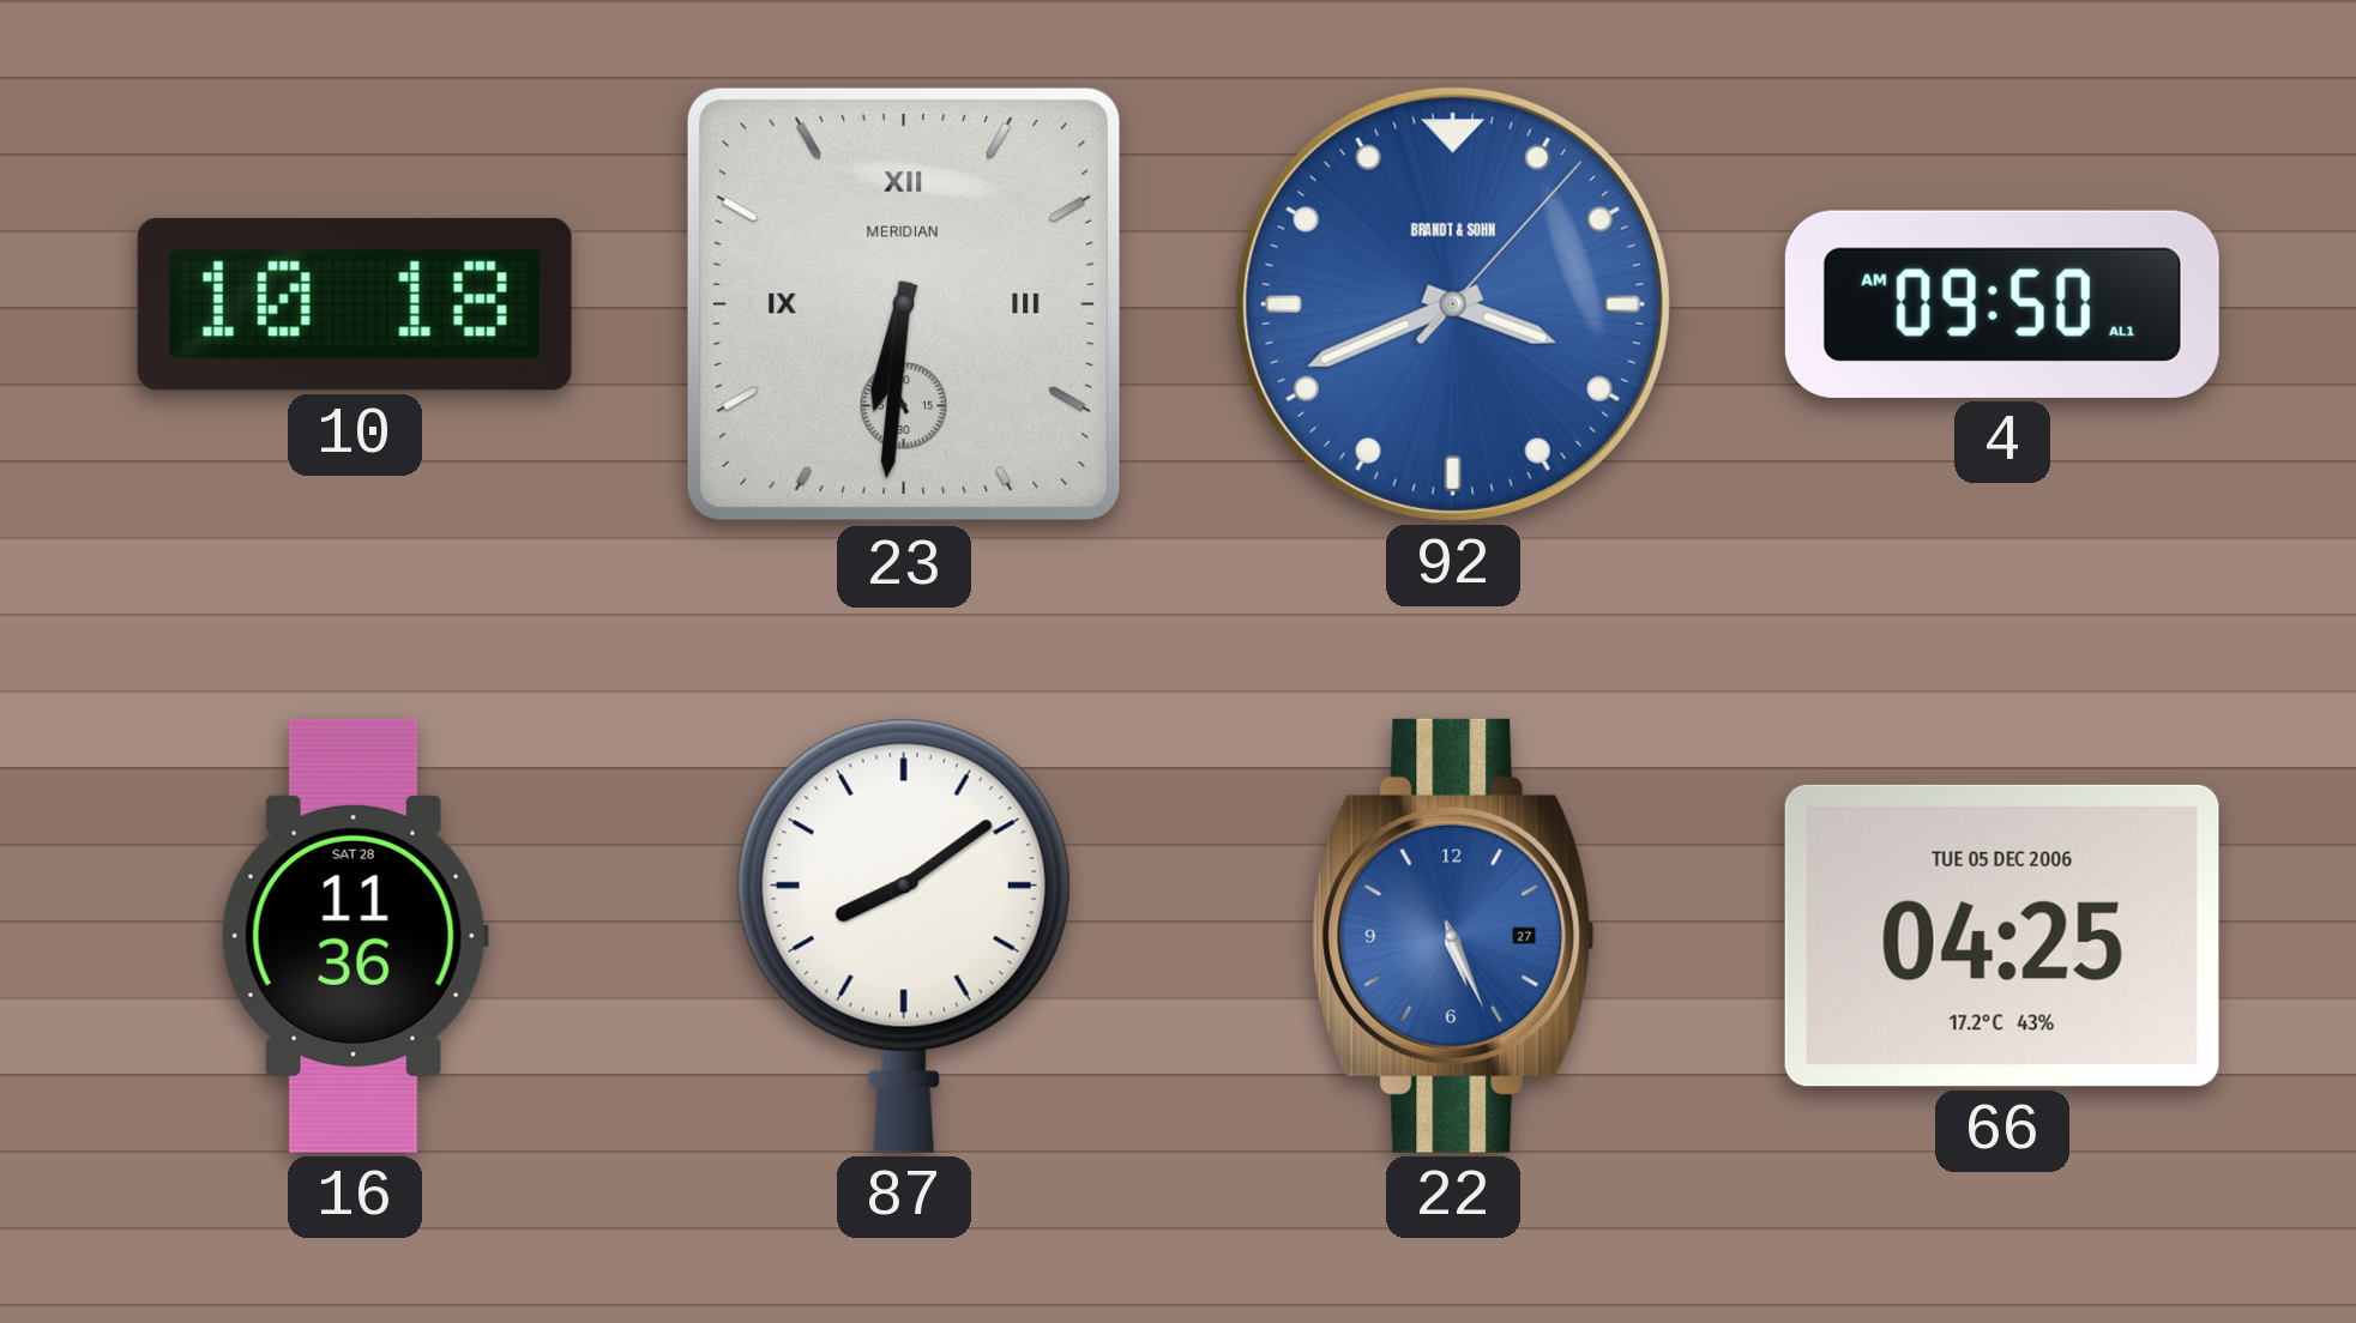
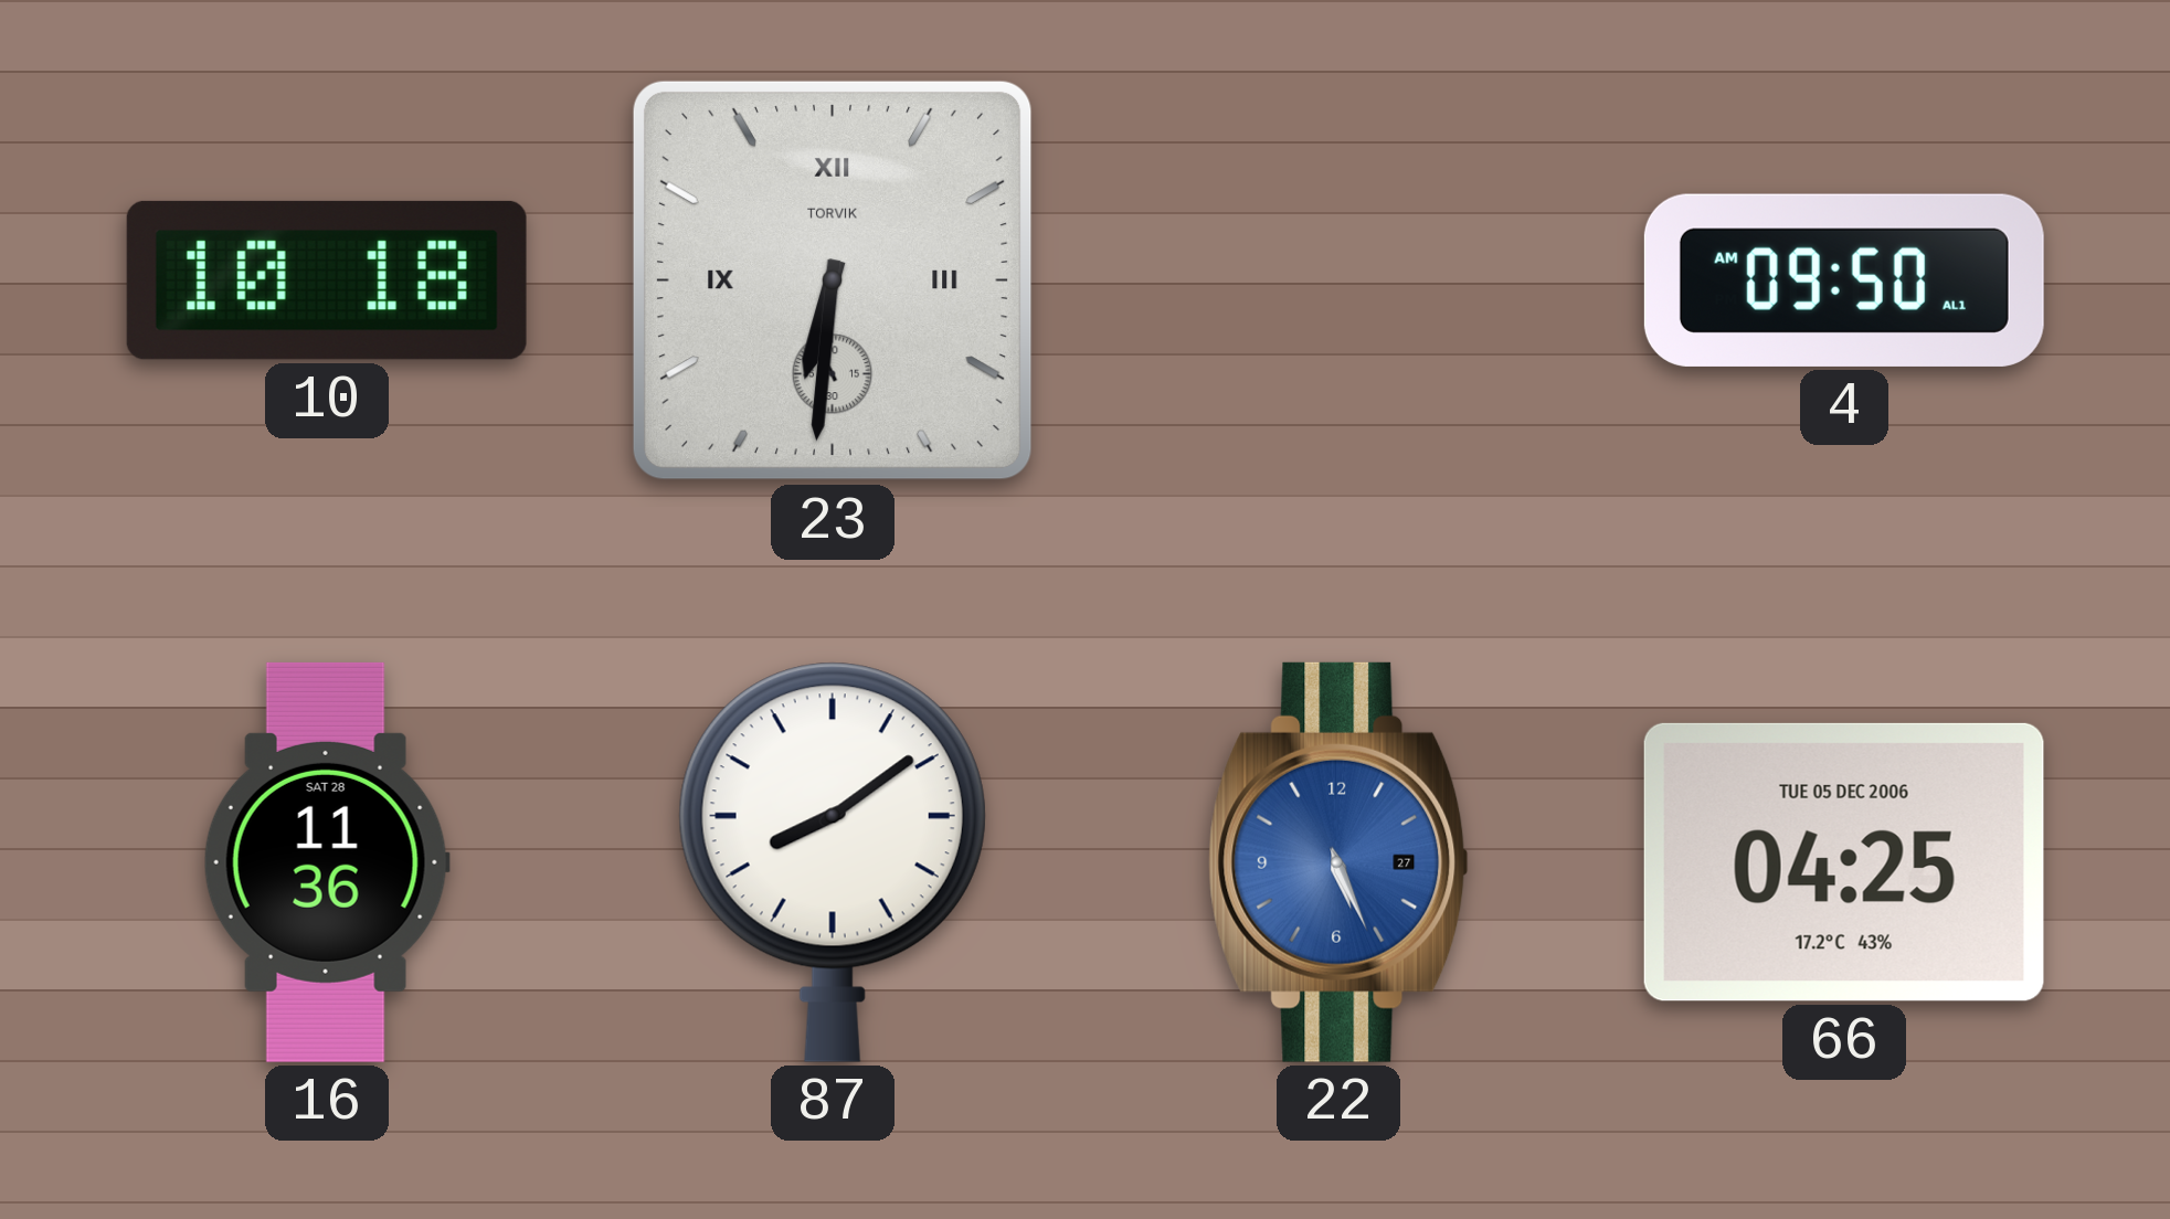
23 brand: MERIDIAN -> TORVIK (833, 280)
92: 3:41 -> none (1453, 304)
